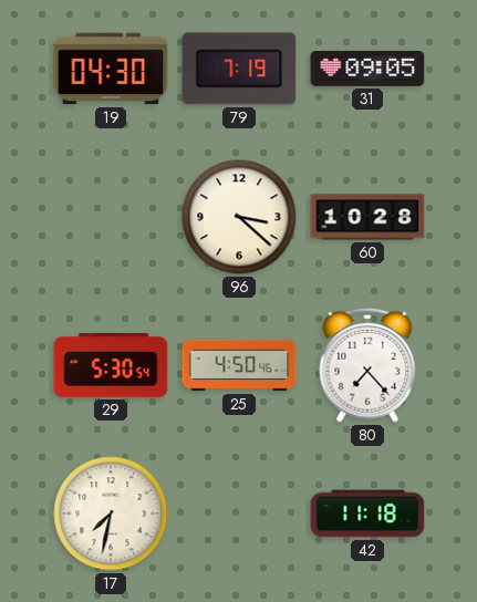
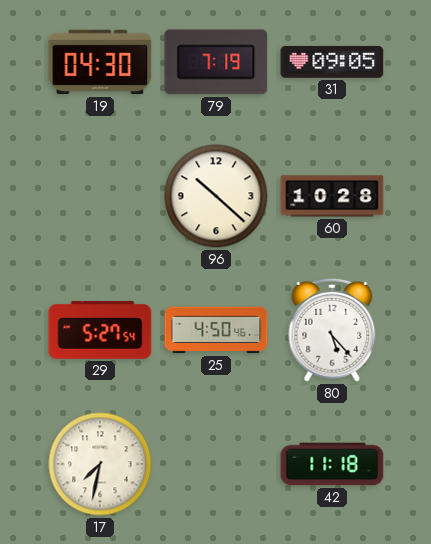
96: 3:22 -> 10:22 (216, 196)
29: 5:30 -> 5:27 (100, 330)
80: 7:23 -> 5:23 (332, 330)
